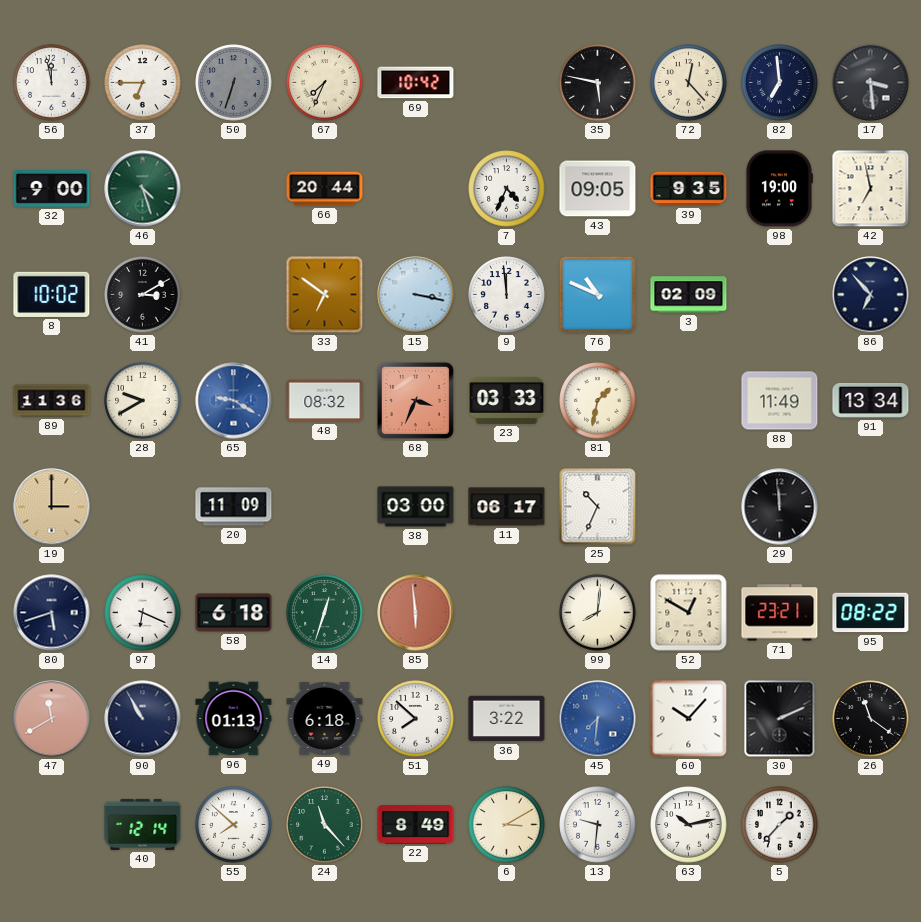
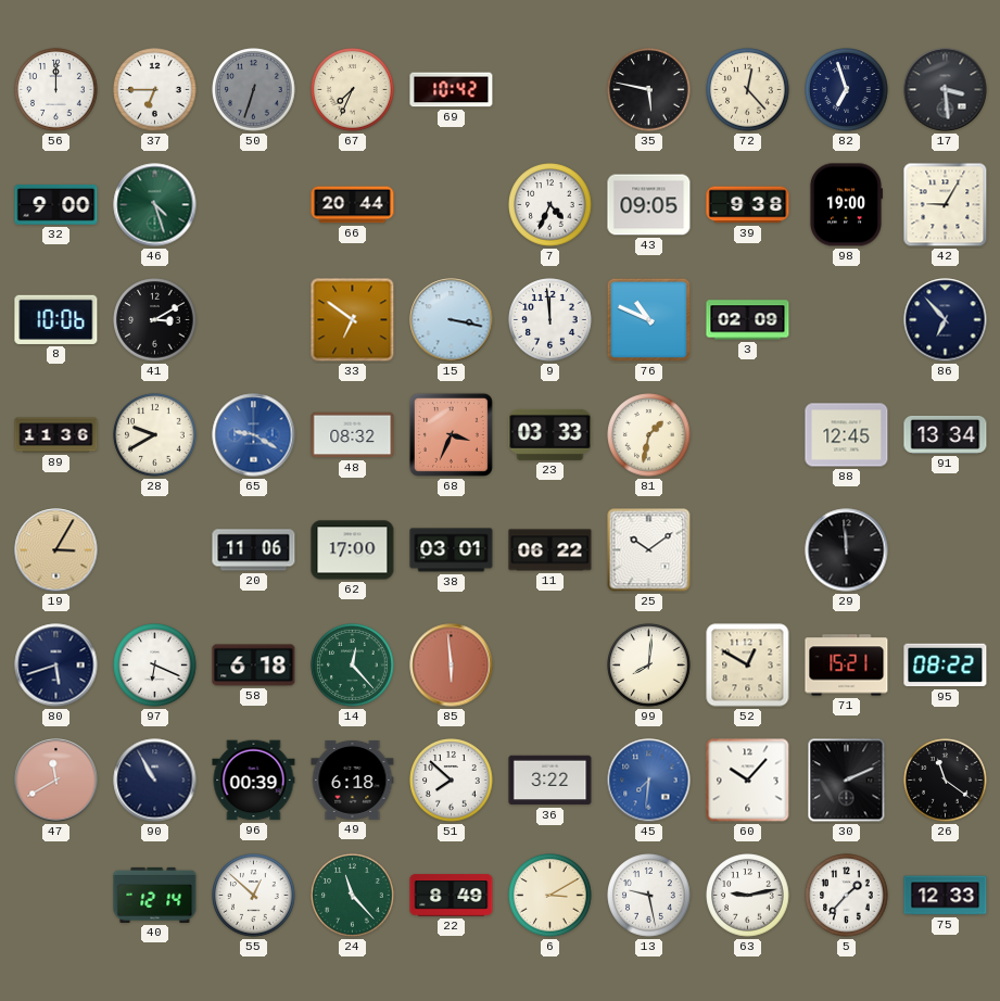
56: 11:58 -> 12:00 (56, 90)
82: 6:59 -> 6:57 (847, 90)
39: 9:35 -> 9:38 (748, 205)
42: 6:58 -> 9:05 (946, 205)
8: 10:02 -> 10:06 (56, 319)
88: 11:49 -> 12:45 (847, 435)
19: 3:00 -> 3:05 (56, 550)
20: 11:09 -> 11:06 (254, 550)
62: none -> 17:00 (353, 550)
38: 03:00 -> 03:01 (452, 550)
11: 06:17 -> 06:22 (550, 550)
25: 10:34 -> 10:09 (649, 550)
14: 12:33 -> 12:23 (353, 666)
71: 23:21 -> 15:21 (847, 666)
96: 01:13 -> 00:39 (254, 781)
55: 7:52 -> 12:52 (254, 896)
13: 9:31 -> 9:28 (649, 896)
63: 10:13 -> 9:13 (748, 896)
75: none -> 12:33 (946, 896)
